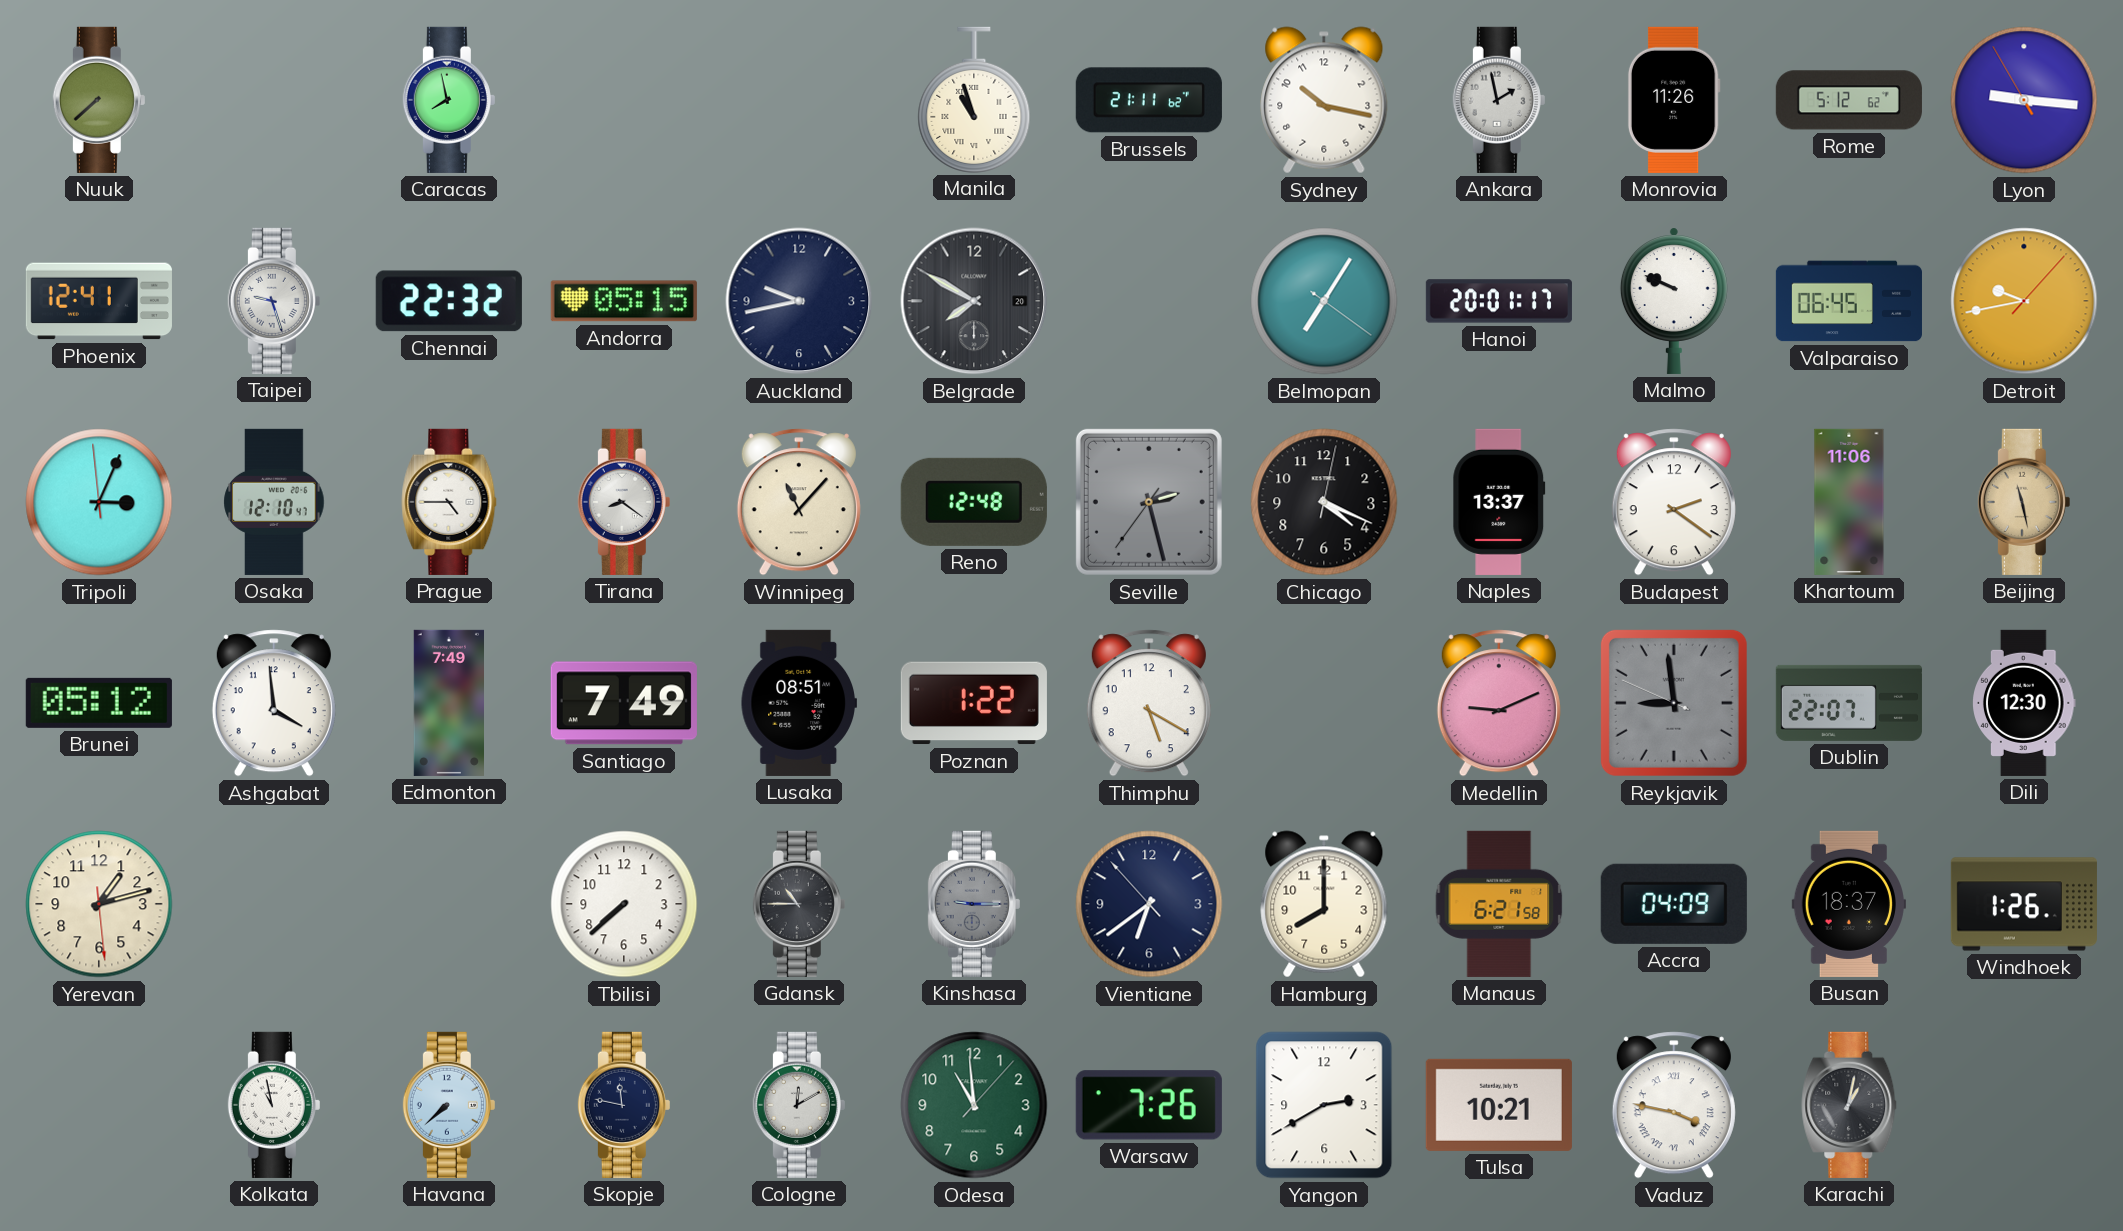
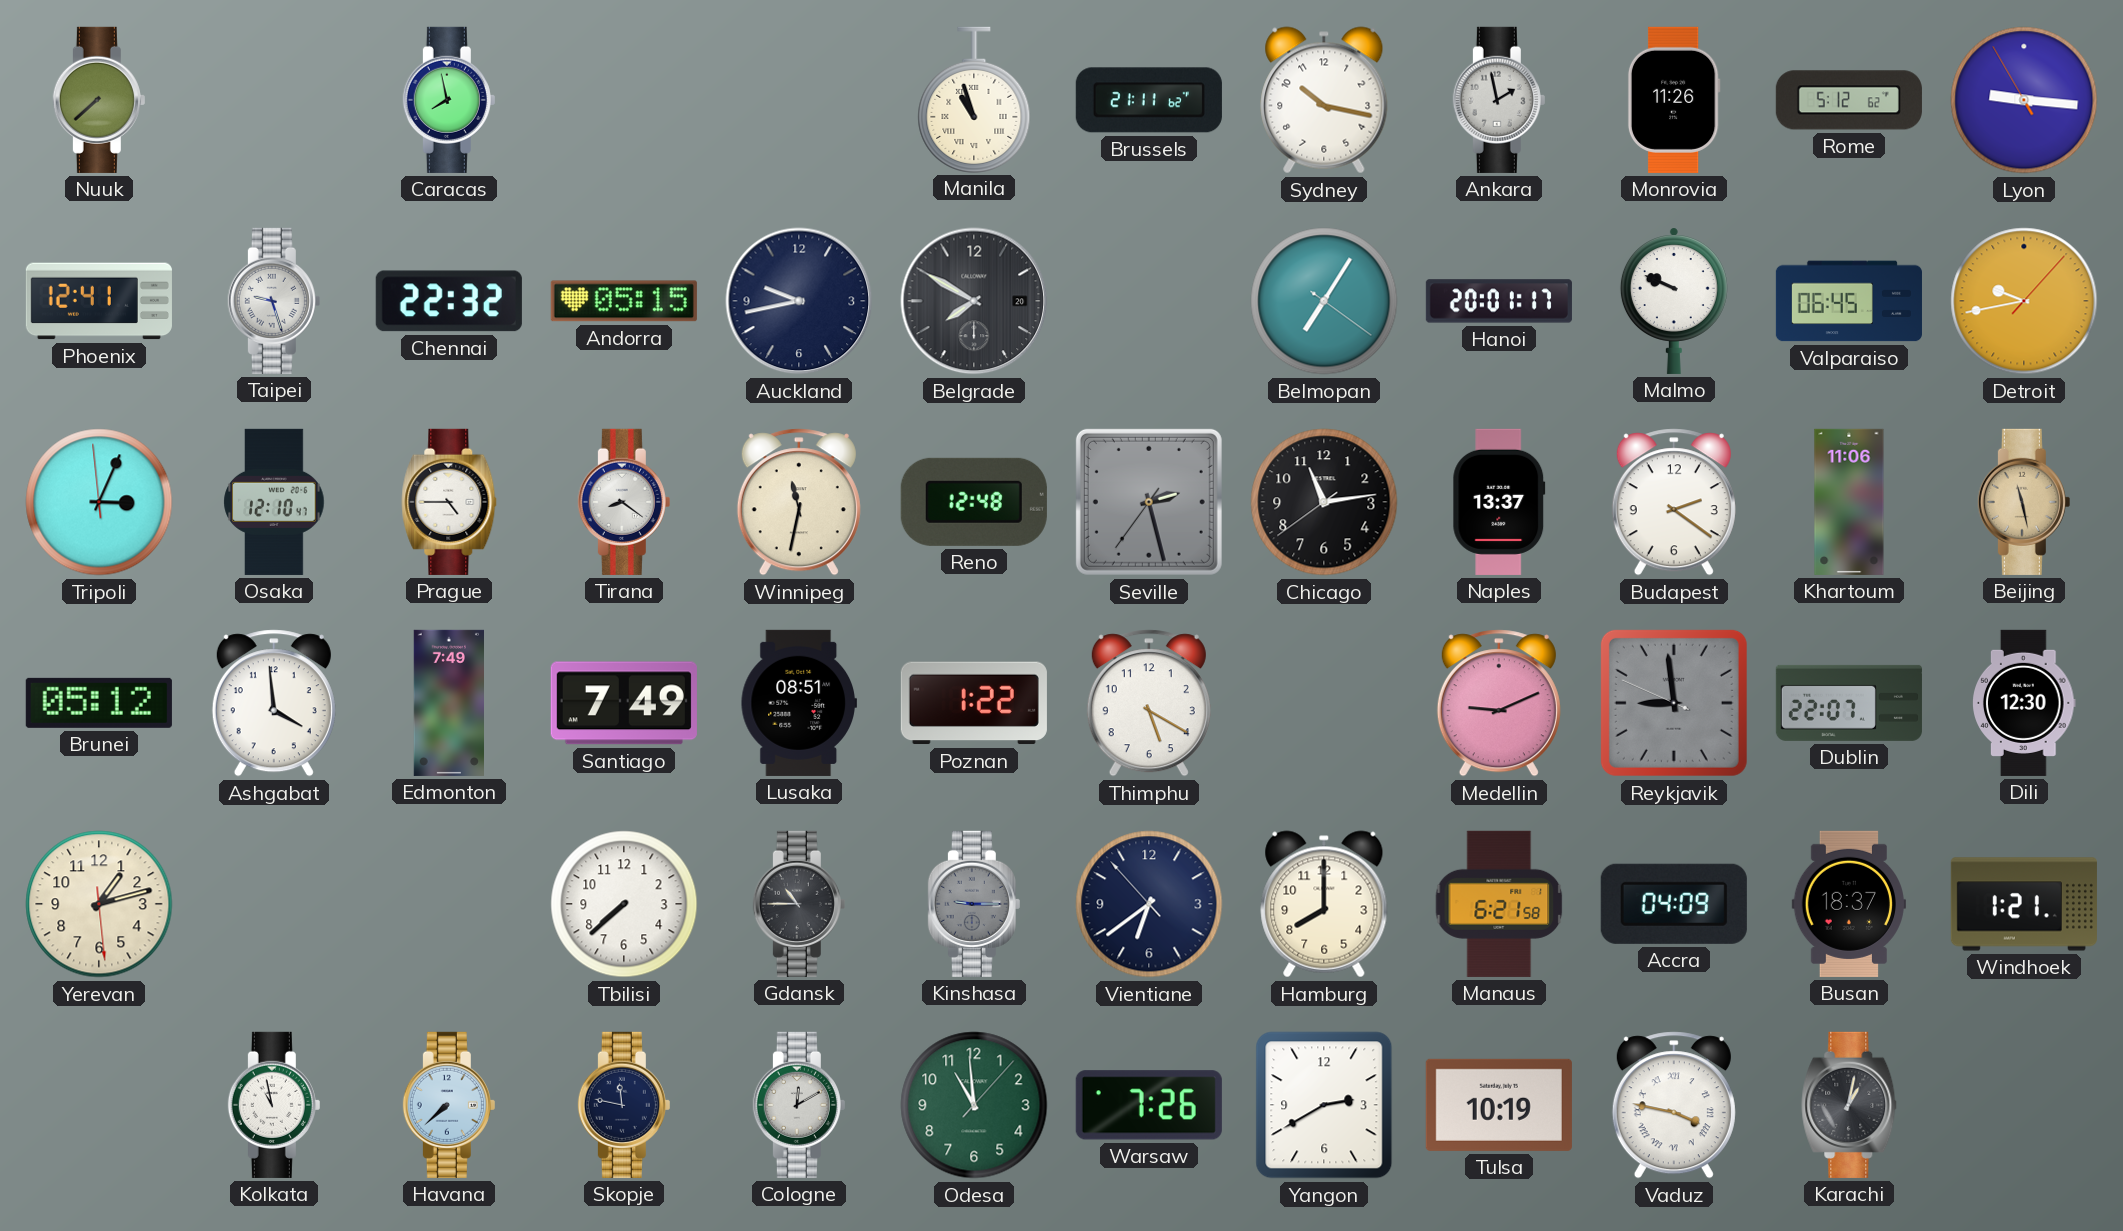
Winnipeg: 11:07 -> 11:32 (799, 502)
Chicago: 4:19 -> 11:13 (1324, 502)
Windhoek: 1:26 -> 1:21 (2024, 904)
Tulsa: 10:21 -> 10:19 (1499, 1105)
